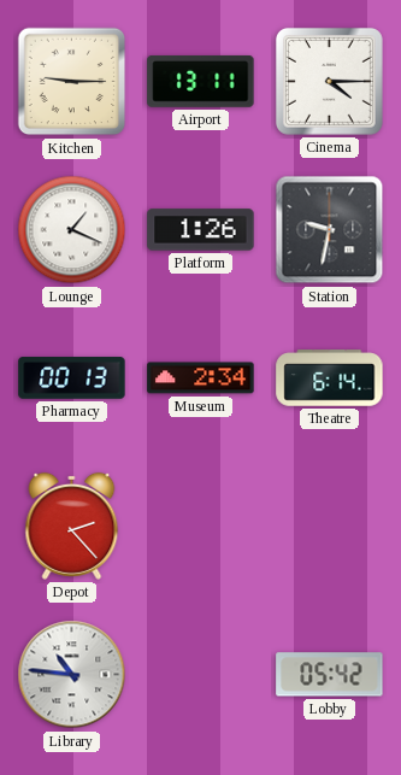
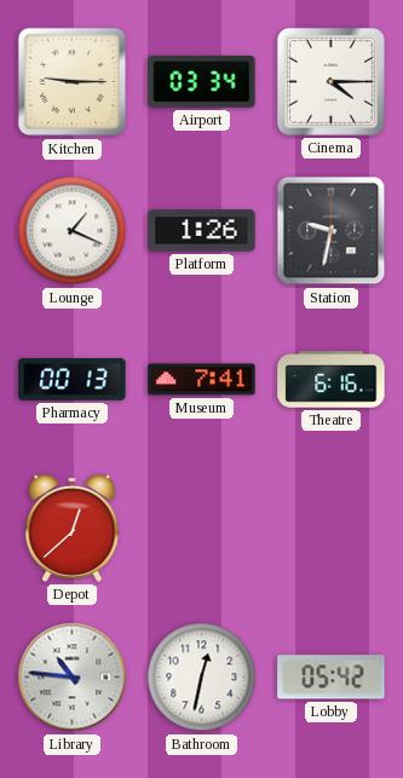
Airport: 13:11 -> 03:34 (202, 81)
Museum: 2:34 -> 7:41 (202, 380)
Theatre: 6:14 -> 6:16 (332, 380)
Depot: 2:23 -> 12:38 (73, 528)
Bathroom: none -> 12:32 (202, 678)
